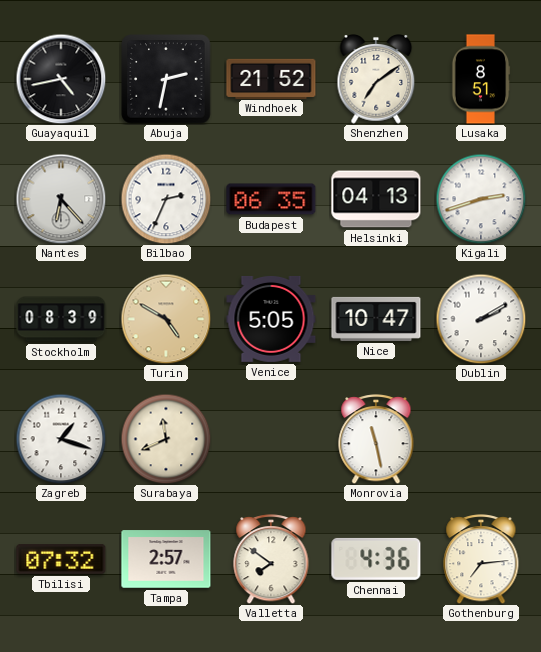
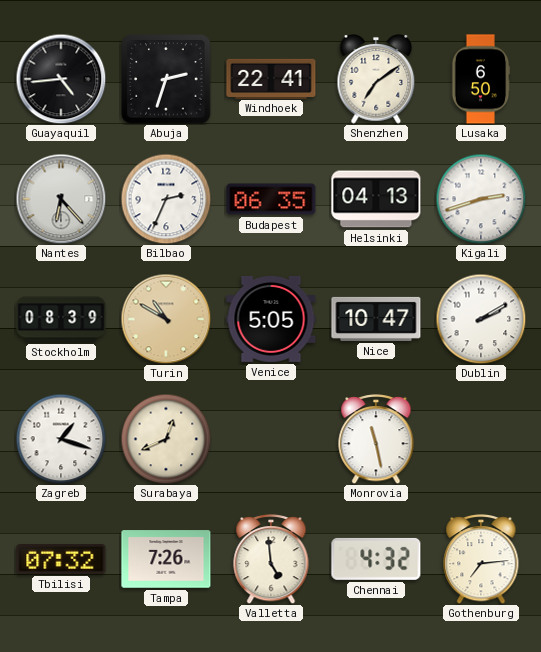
Guayaquil: 4:43 -> 4:44 (61, 79)
Abuja: 2:32 -> 2:33 (166, 79)
Windhoek: 21:52 -> 22:41 (271, 78)
Lusaka: 8:51 -> 6:50 (481, 79)
Turin: 4:50 -> 10:50 (166, 319)
Surabaya: 11:41 -> 12:41 (166, 439)
Tampa: 2:57 -> 7:26 (166, 559)
Valletta: 7:51 -> 4:59 (271, 560)
Chennai: 4:36 -> 4:32 (376, 559)
